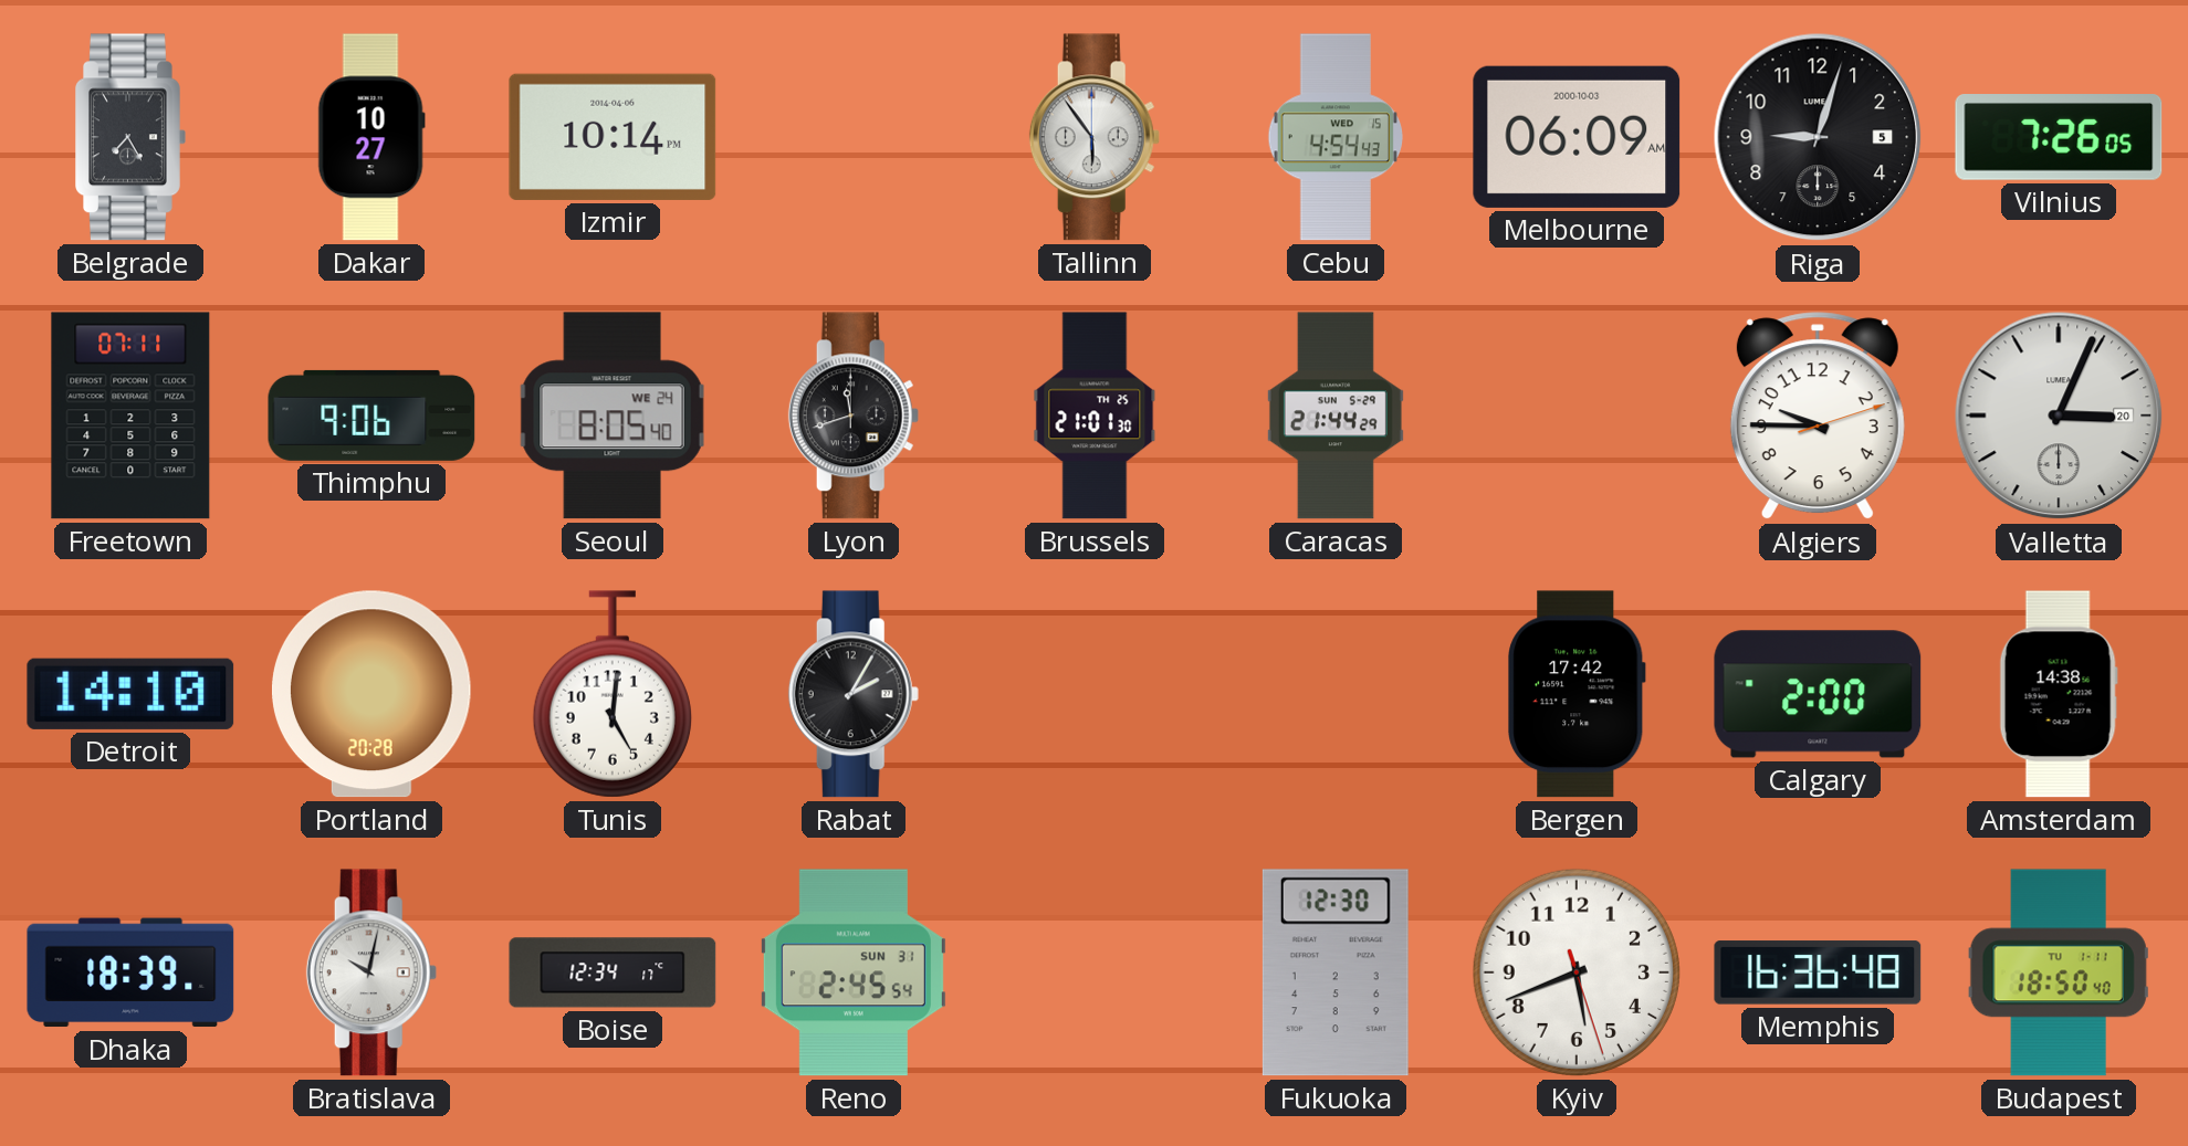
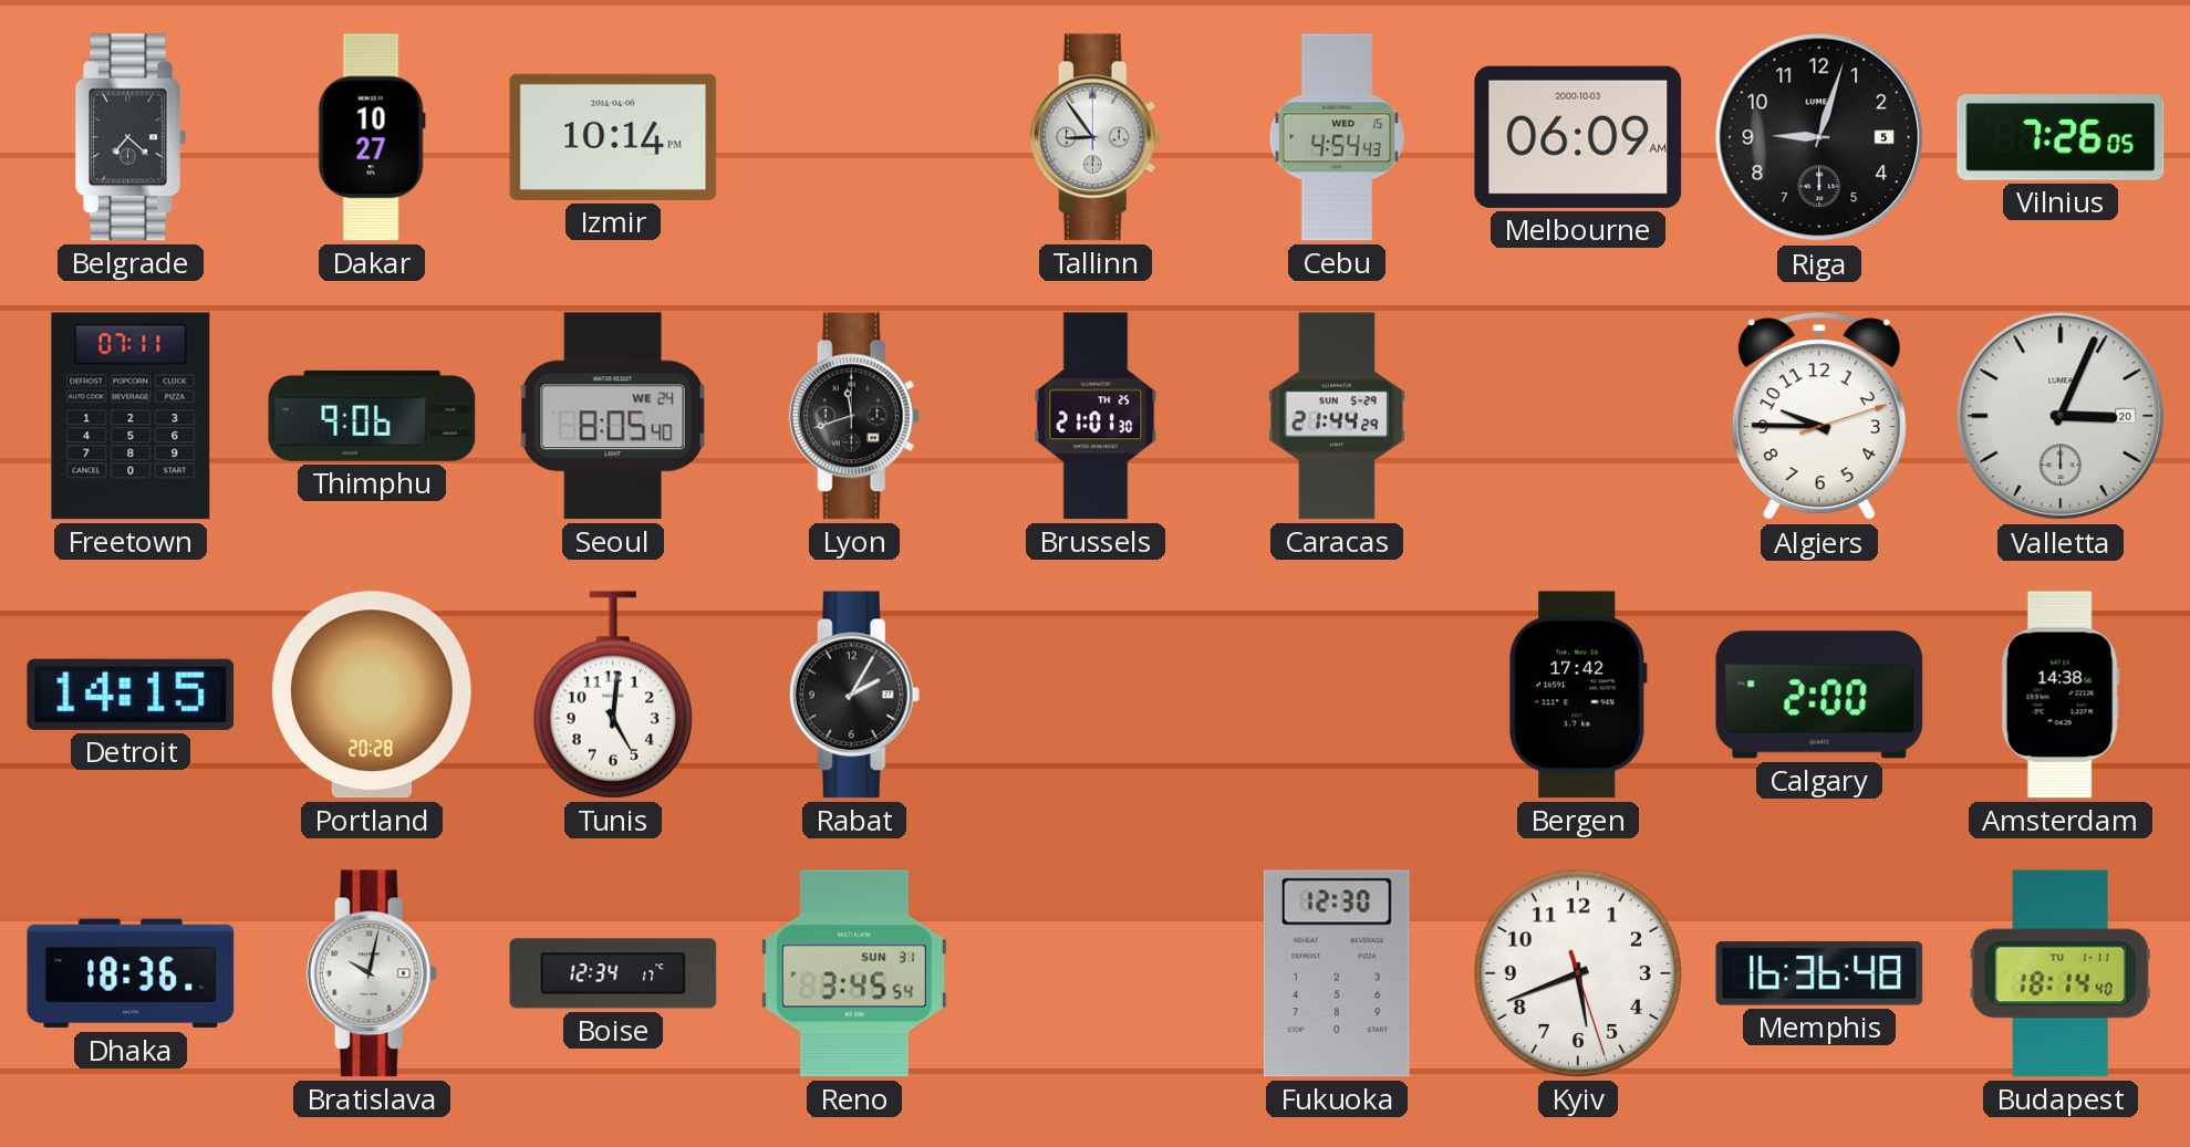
Belgrade: 7:25 -> 7:22 (131, 137)
Tallinn: 5:54 -> 8:54 (1096, 137)
Detroit: 14:10 -> 14:15 (131, 695)
Dhaka: 18:39 -> 18:36 (131, 973)
Reno: 2:45 -> 3:45 (854, 973)
Budapest: 18:50 -> 18:14 (2061, 973)
